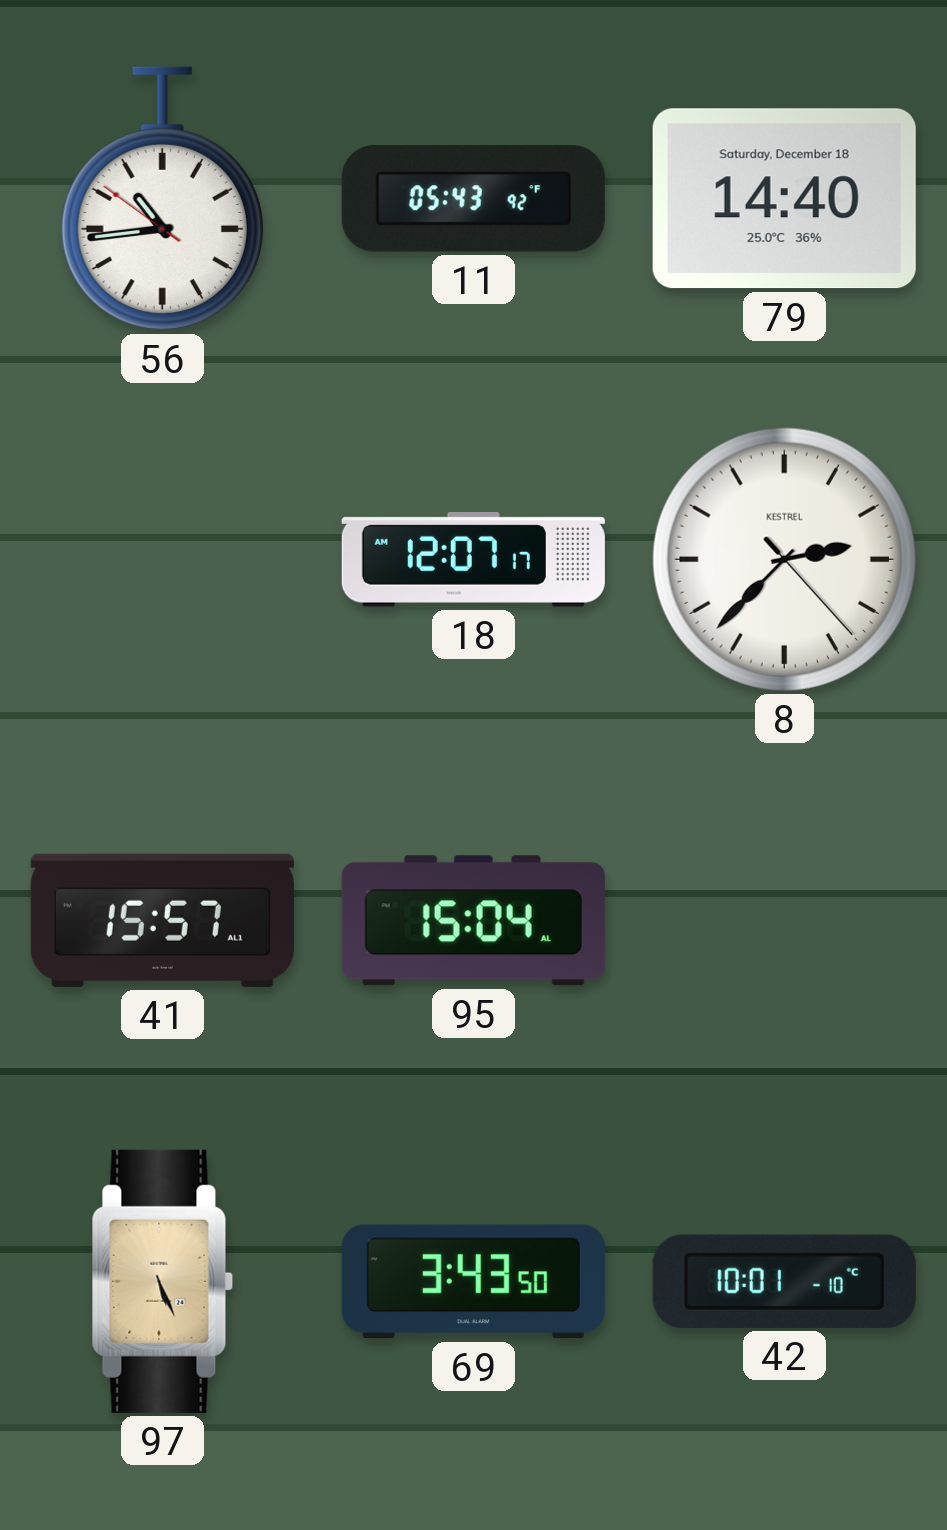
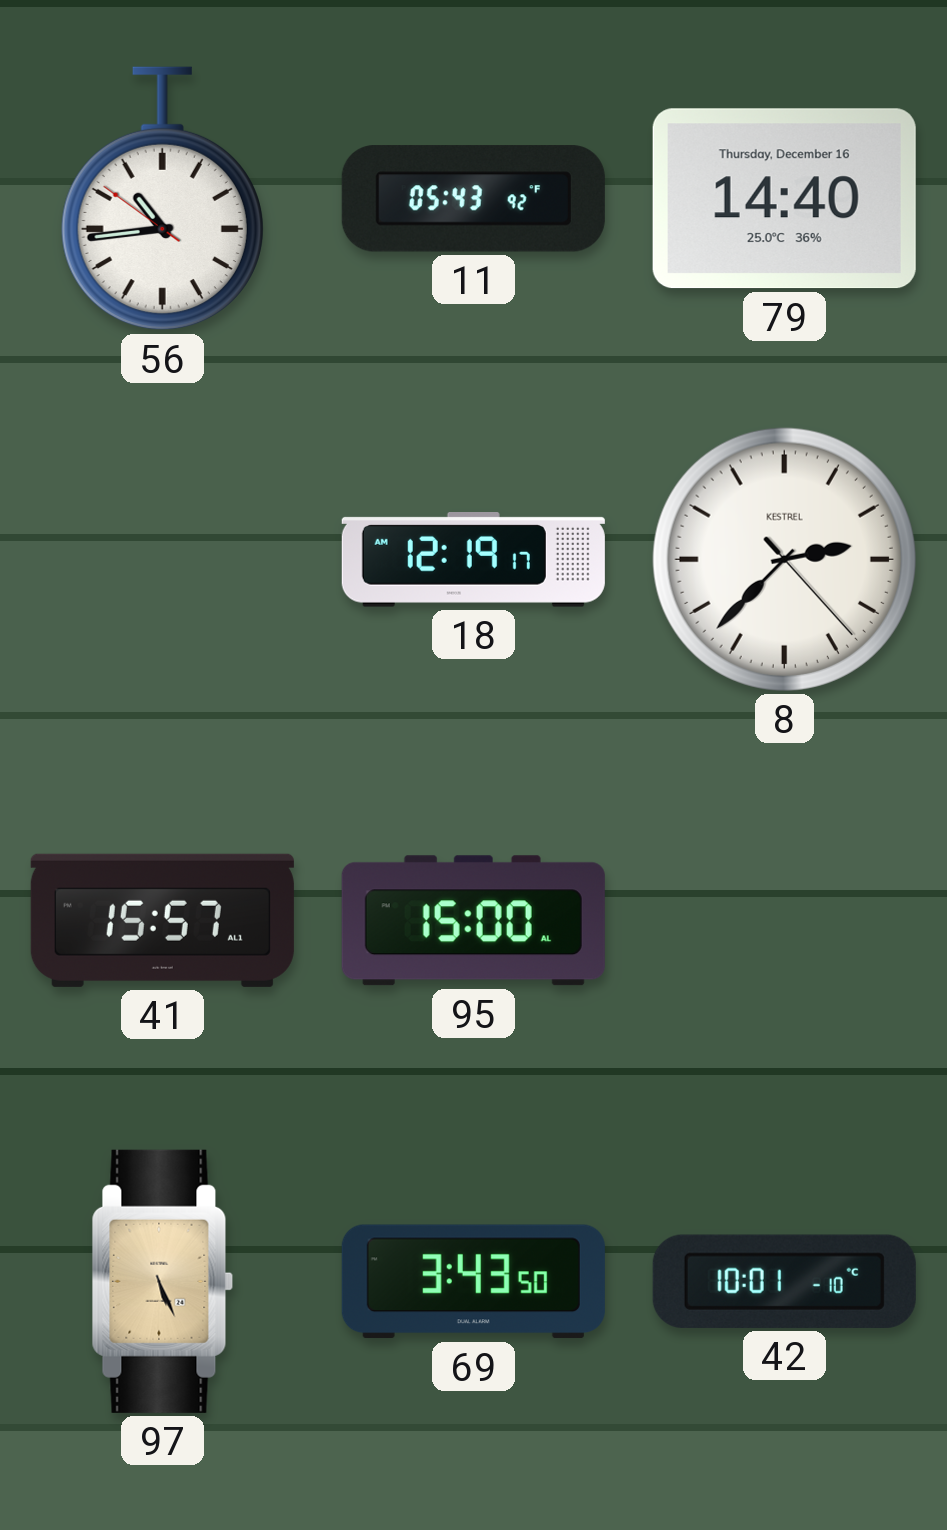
79 date: Saturday, December 18 -> Thursday, December 16 (784, 199)
18: 12:07 -> 12:19 (473, 560)
95: 15:04 -> 15:00 (473, 921)
